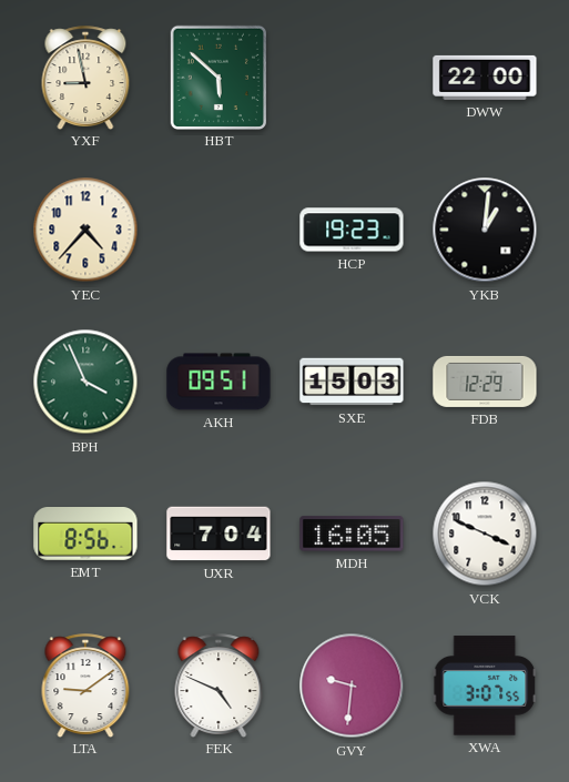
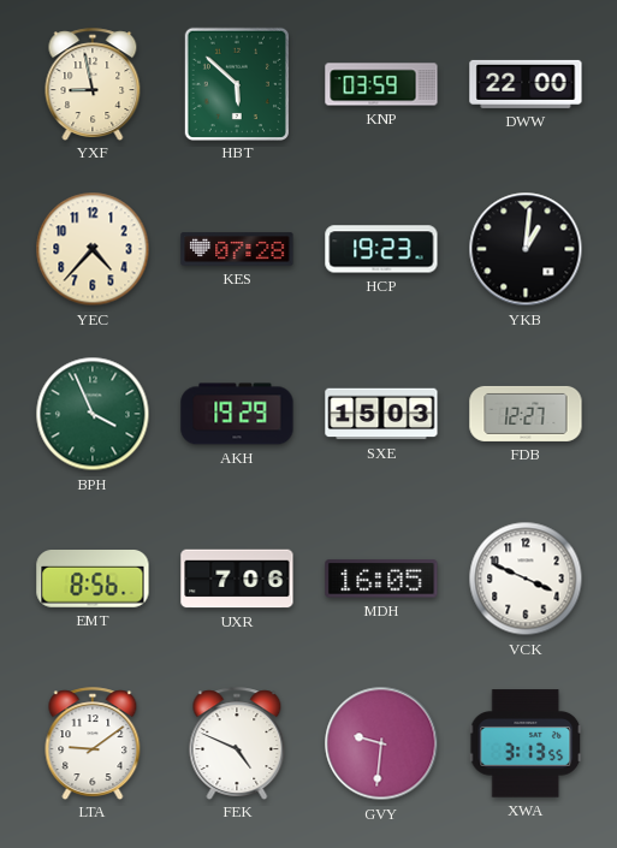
KNP: none -> 03:59 (381, 84)
KES: none -> 07:28 (237, 249)
AKH: 09:51 -> 19:29 (237, 414)
FDB: 12:29 -> 12:27 (526, 414)
UXR: 7:04 -> 7:06 (237, 579)
XWA: 3:07 -> 3:13 (526, 743)
